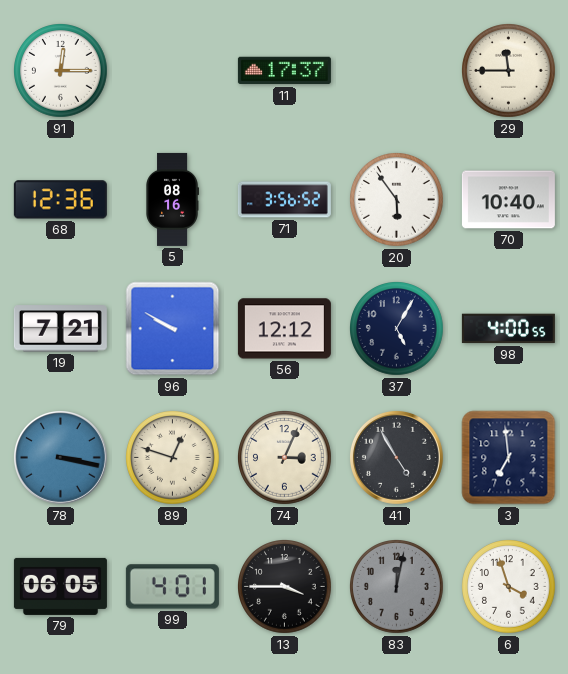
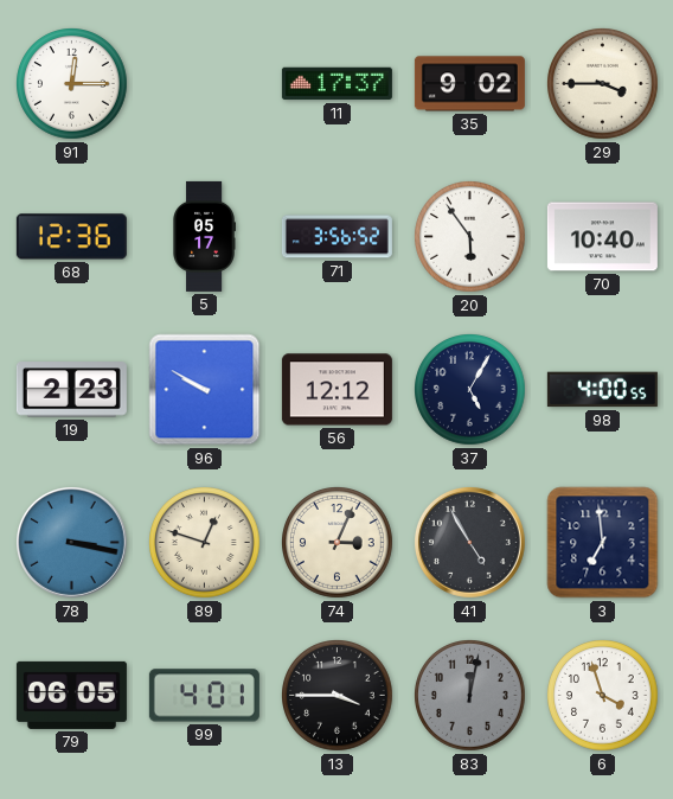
35: none -> 9:02 (469, 84)
29: 11:45 -> 3:45 (603, 84)
5: 08:16 -> 05:17 (204, 236)
19: 7:21 -> 2:23 (71, 390)
